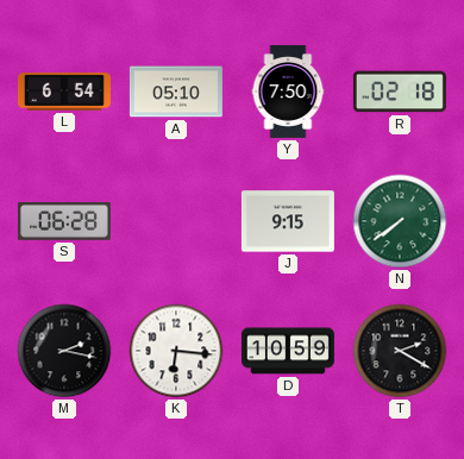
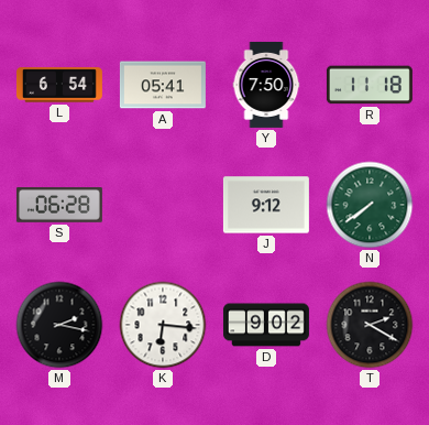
A: 05:10 -> 05:41 (163, 85)
R: 02:18 -> 11:18 (370, 85)
J: 9:15 -> 9:12 (266, 205)
D: 10:59 -> 9:02 (266, 325)
